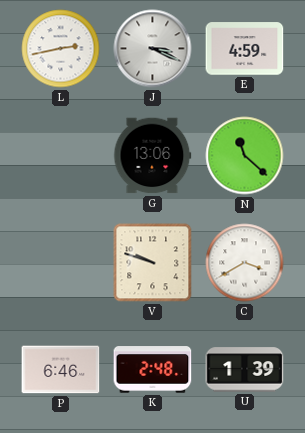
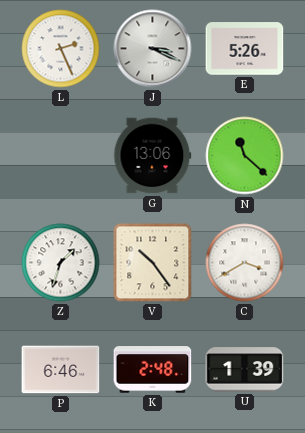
L: 2:43 -> 2:26 (61, 49)
E: 4:59 -> 5:26 (245, 49)
Z: none -> 1:33 (61, 263)
V: 9:48 -> 10:24 (153, 263)
